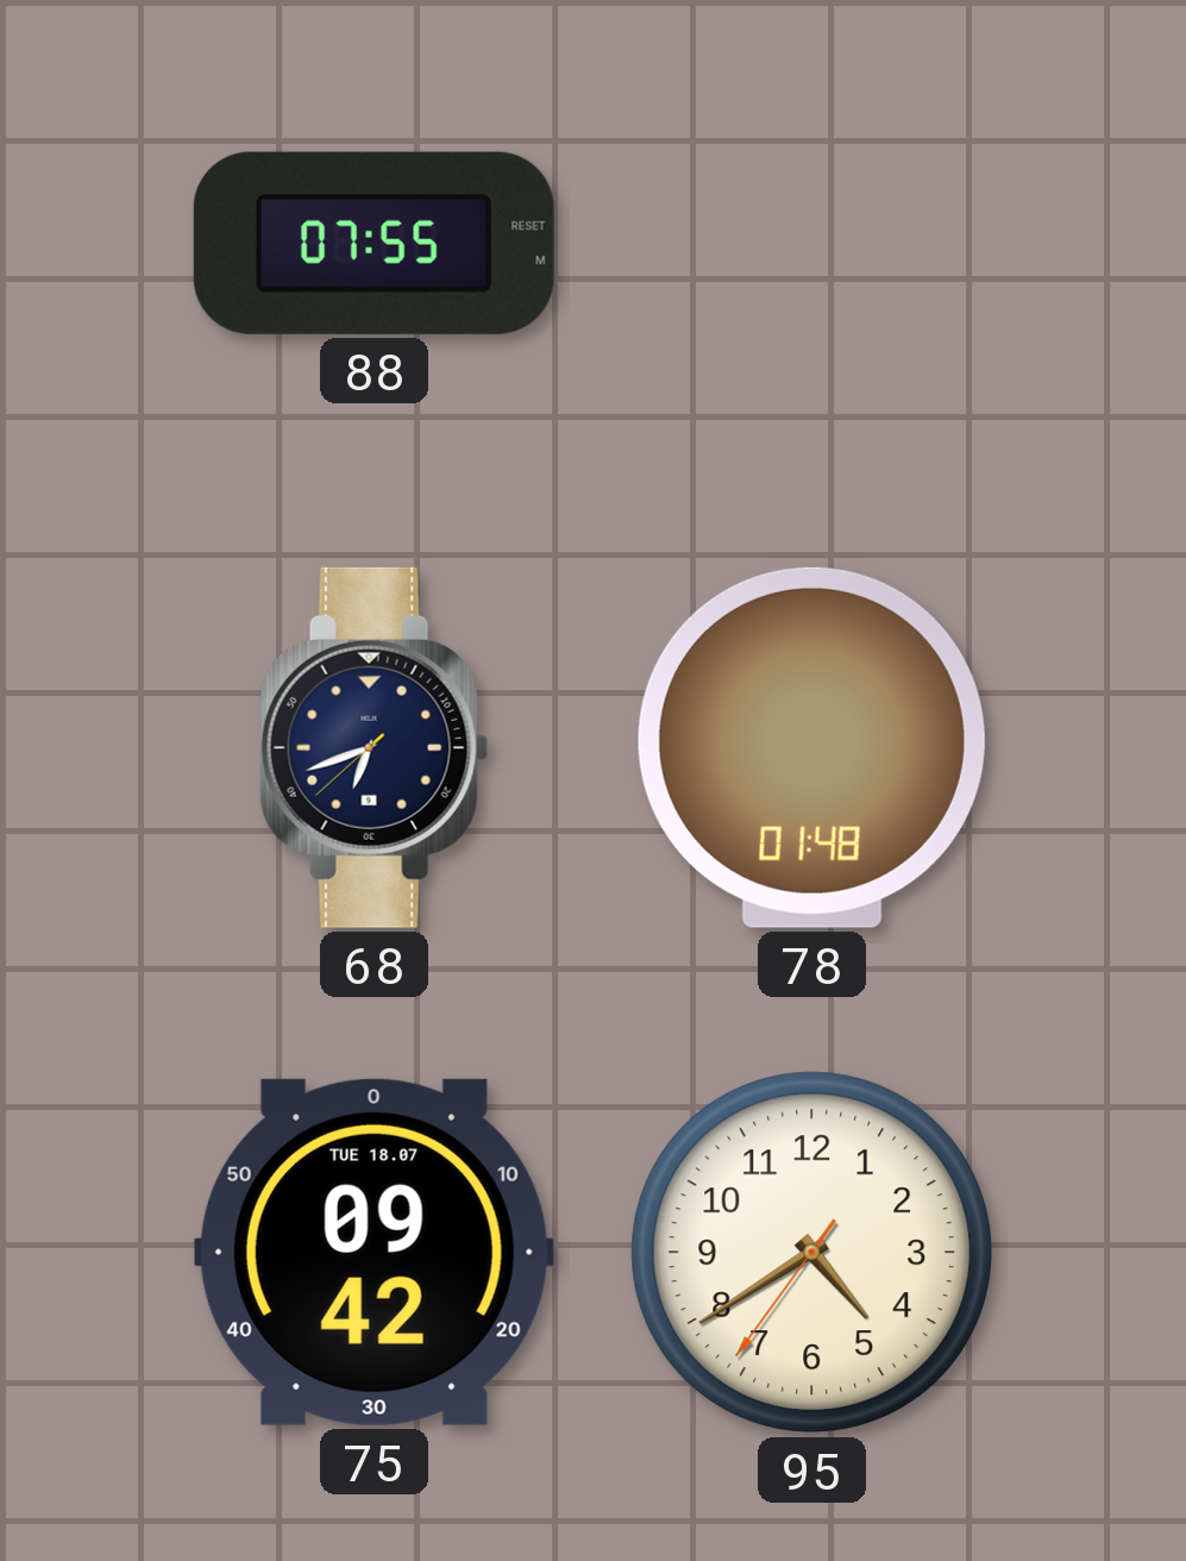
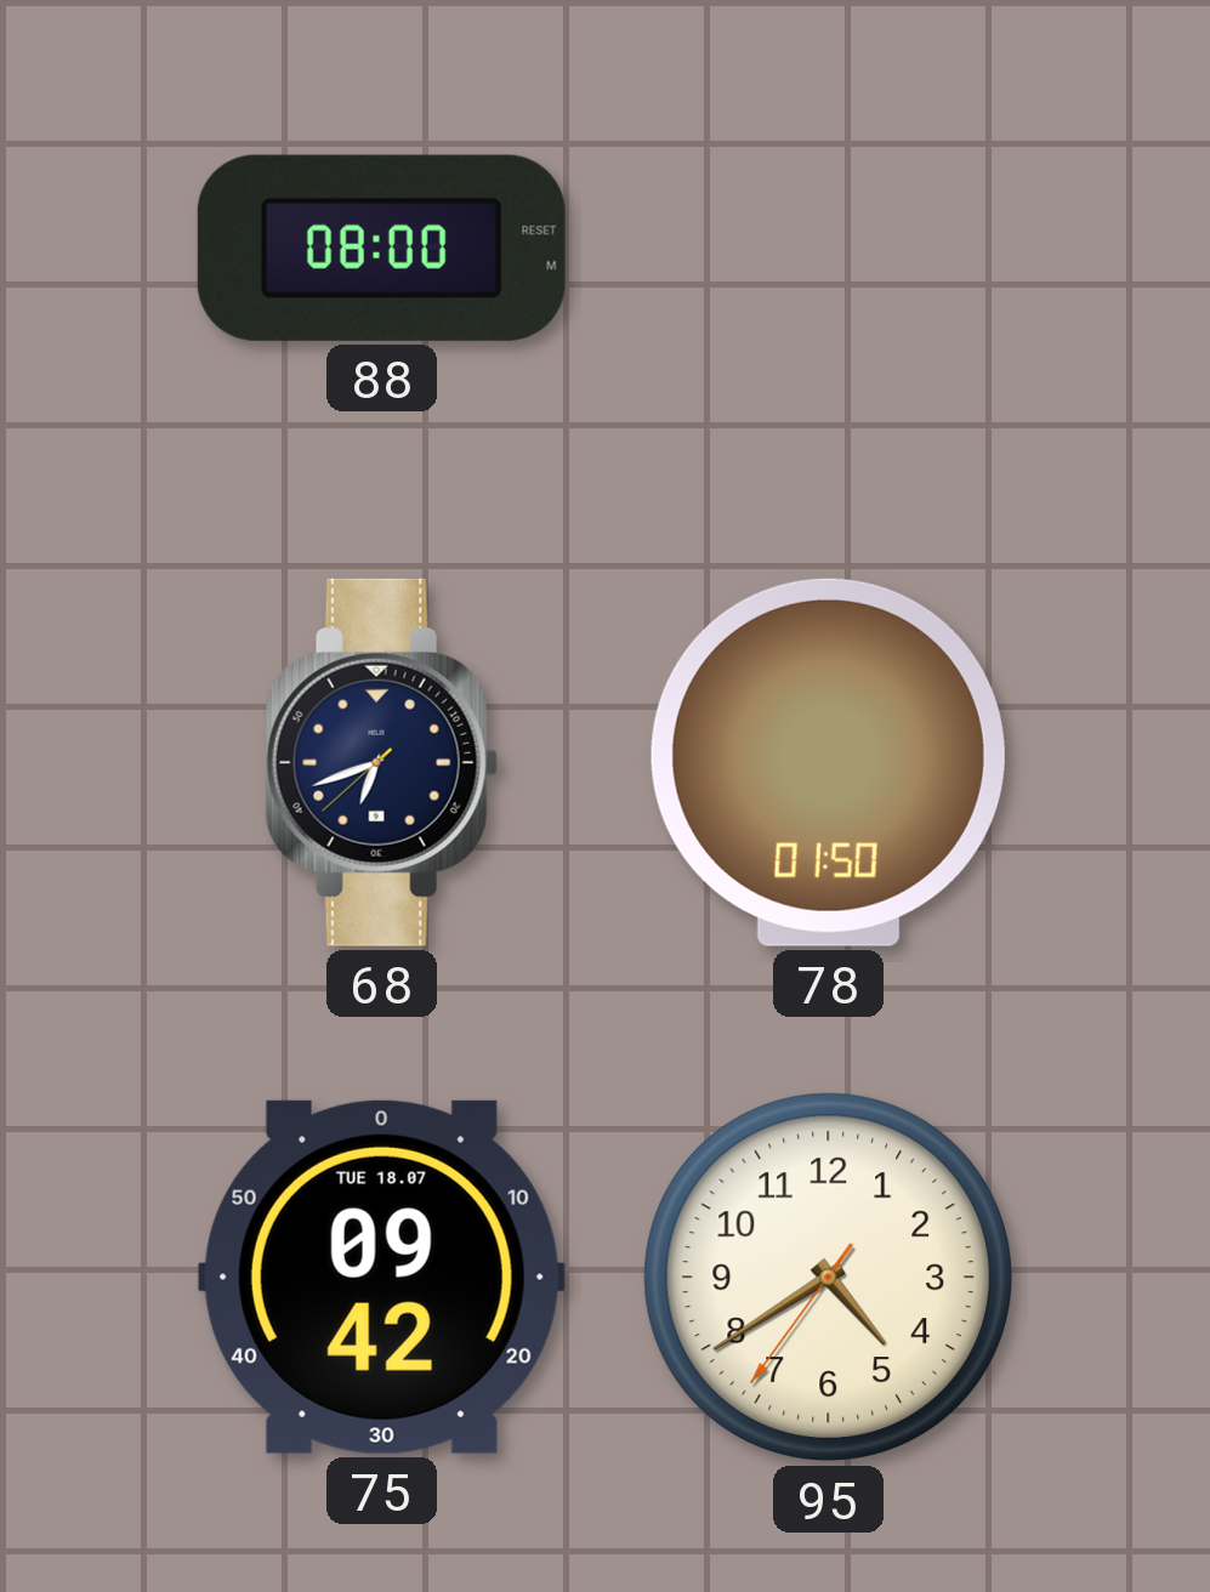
88: 07:55 -> 08:00 (381, 248)
78: 01:48 -> 01:50 (828, 762)
